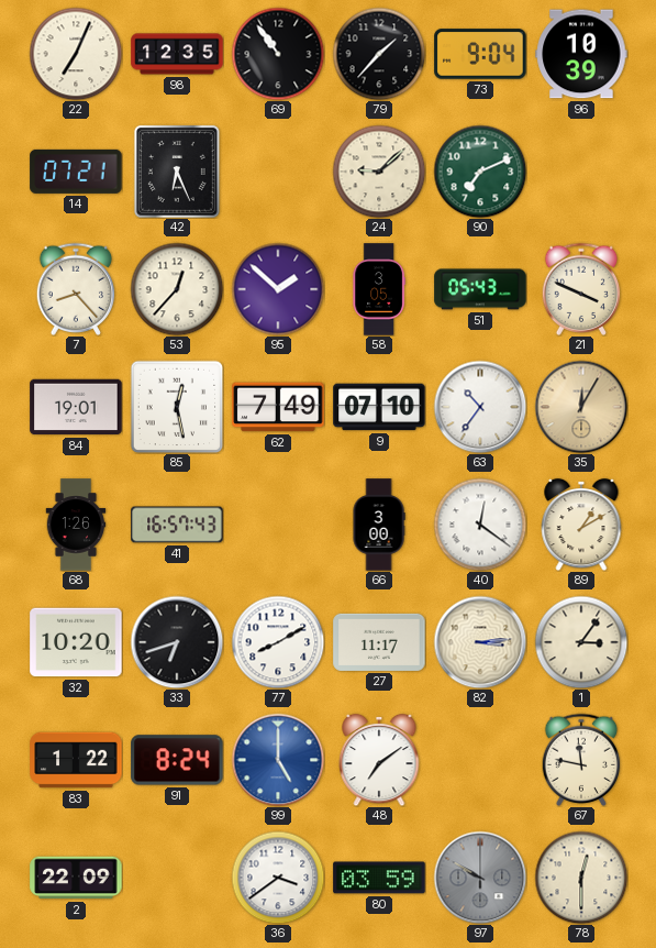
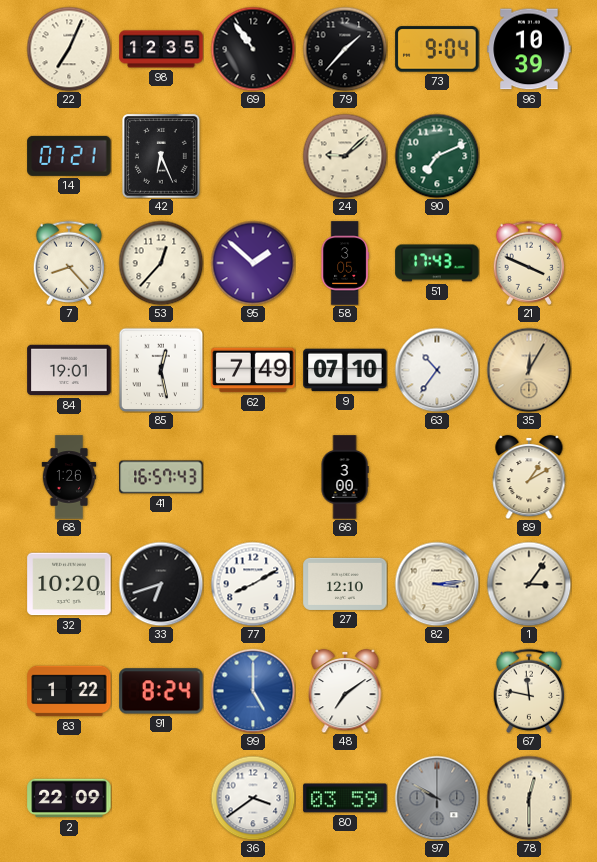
51: 05:43 -> 17:43 (437, 263)
40: 12:21 -> none (480, 525)
27: 11:17 -> 12:10 (345, 584)
